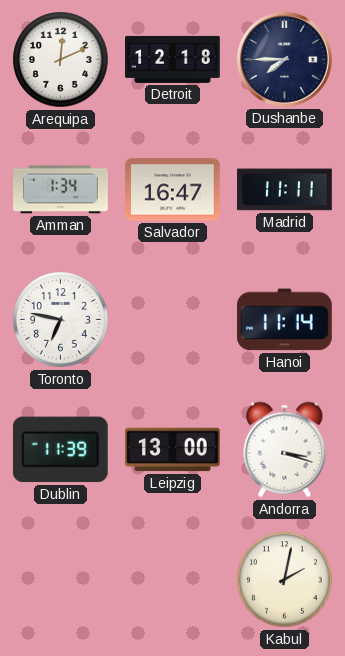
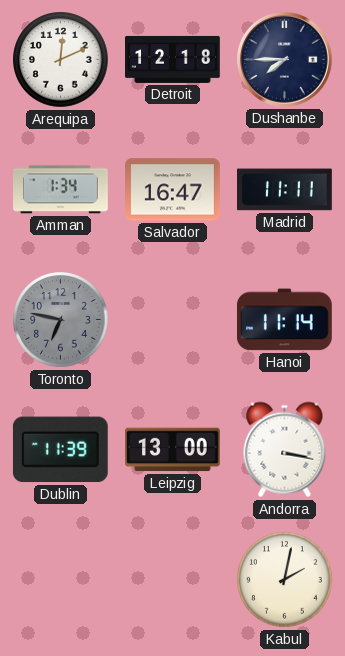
Toronto dial: white -> grey (61, 320)
Andorra: 3:18 -> 3:17 (285, 450)
